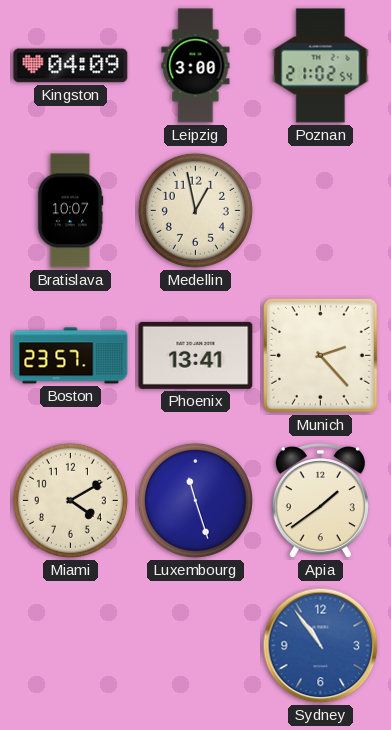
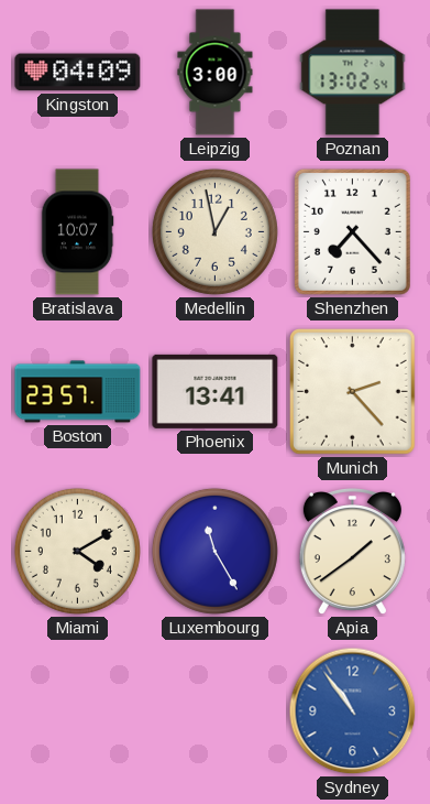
Poznan: 21:02 -> 13:02 (353, 73)
Shenzhen: none -> 7:23 (352, 231)
Luxembourg: 11:27 -> 11:25 (214, 551)
